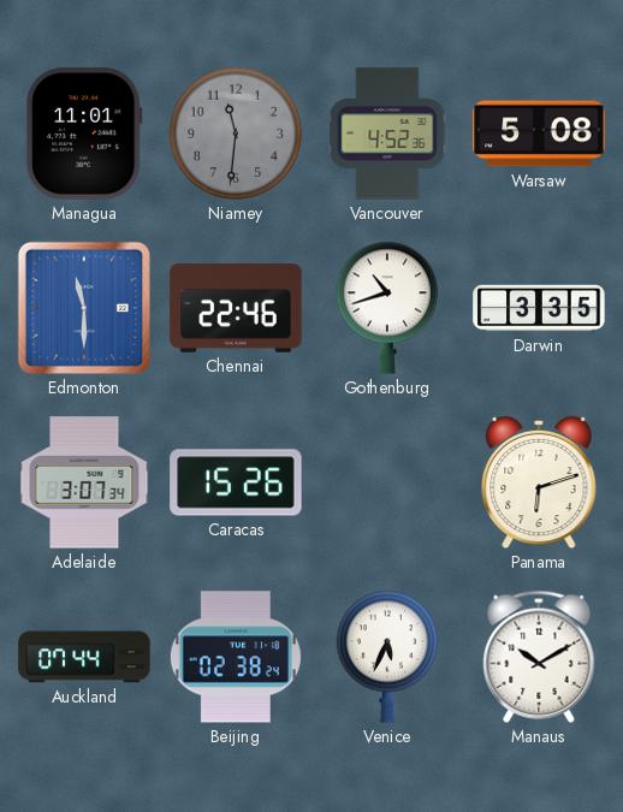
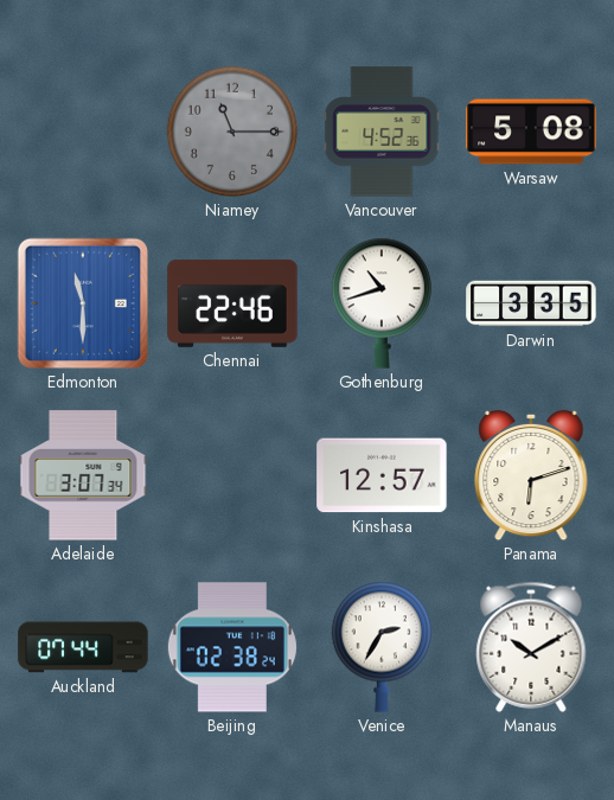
Managua: 11:01 -> none (84, 134)
Niamey: 11:31 -> 11:15 (232, 132)
Caracas: 15:26 -> none (236, 482)
Kinshasa: none -> 12:57 (382, 475)
Venice: 5:34 -> 2:35 (380, 647)
